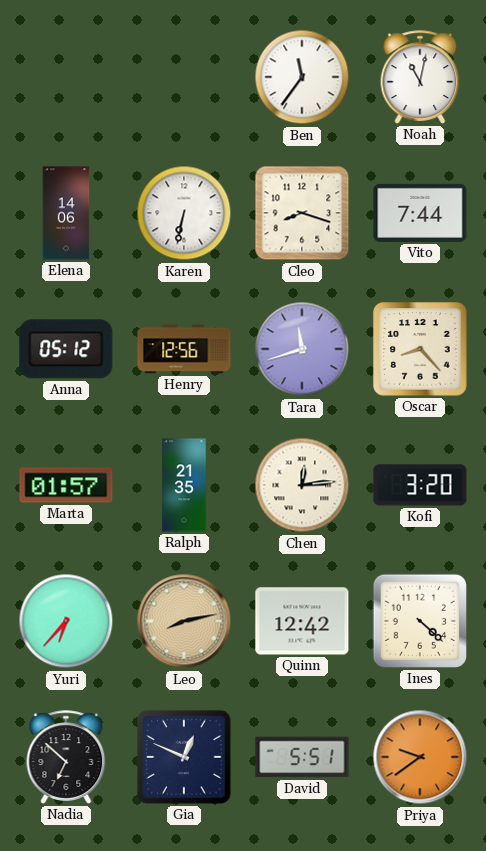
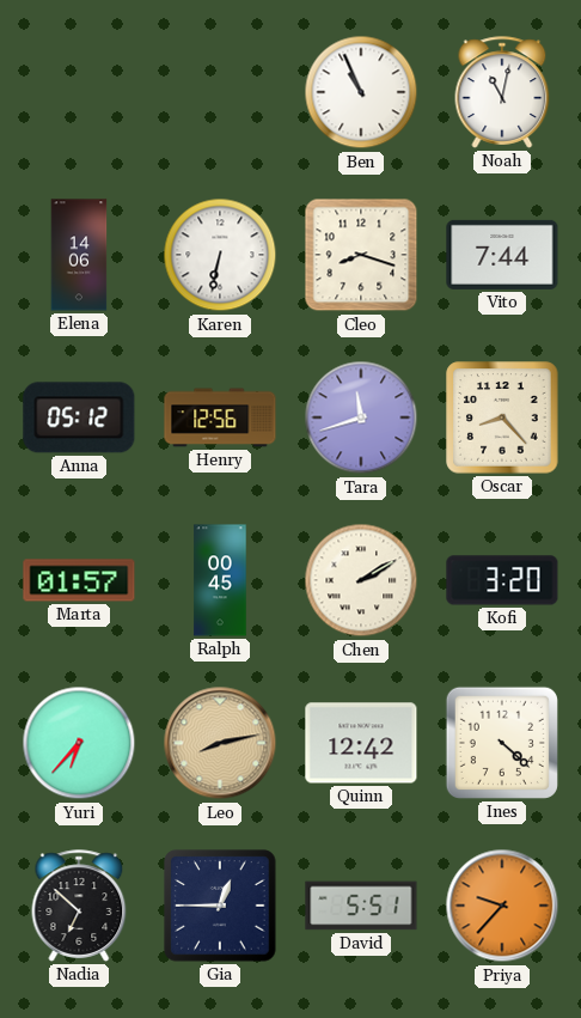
Ben: 11:36 -> 10:56 (361, 92)
Ralph: 21:35 -> 00:45 (220, 580)
Chen: 12:14 -> 2:10 (361, 580)
Gia: 12:49 -> 12:45 (220, 906)
Priya: 9:39 -> 9:37 (502, 906)
